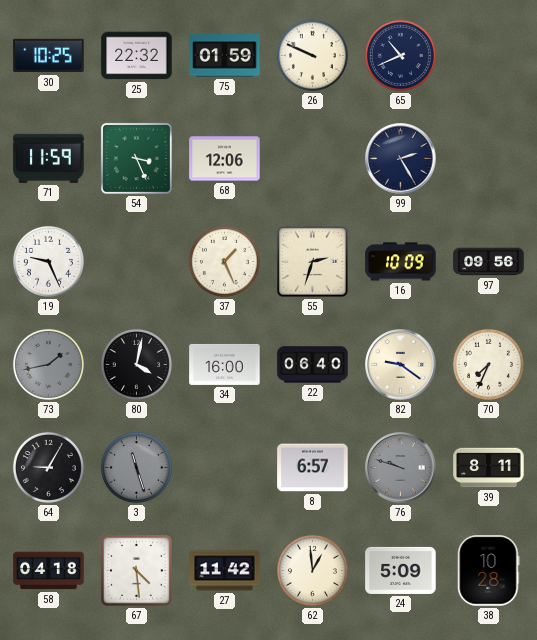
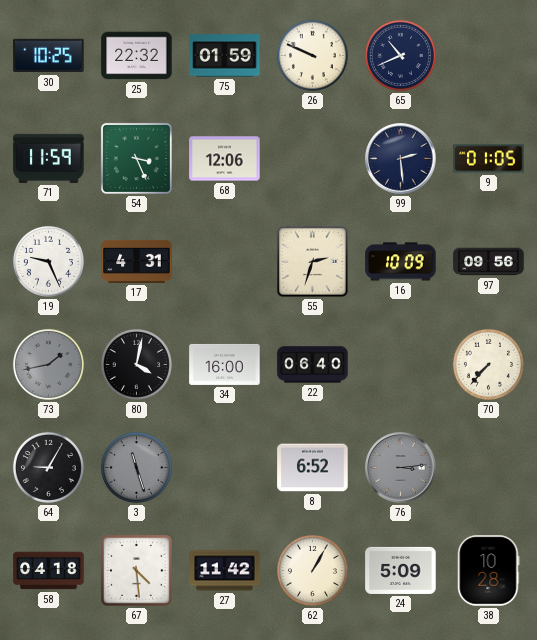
99: 2:25 -> 2:29 (401, 159)
9: none -> 01:05 (489, 159)
17: none -> 4:31 (137, 261)
37: 1:26 -> none (224, 261)
82: 9:21 -> none (401, 365)
70: 7:34 -> 7:37 (488, 364)
8: 6:57 -> 6:52 (313, 468)
76: 9:48 -> 3:14 (401, 468)
39: 8:11 -> none (489, 468)
62: 12:59 -> 1:05 (312, 570)
